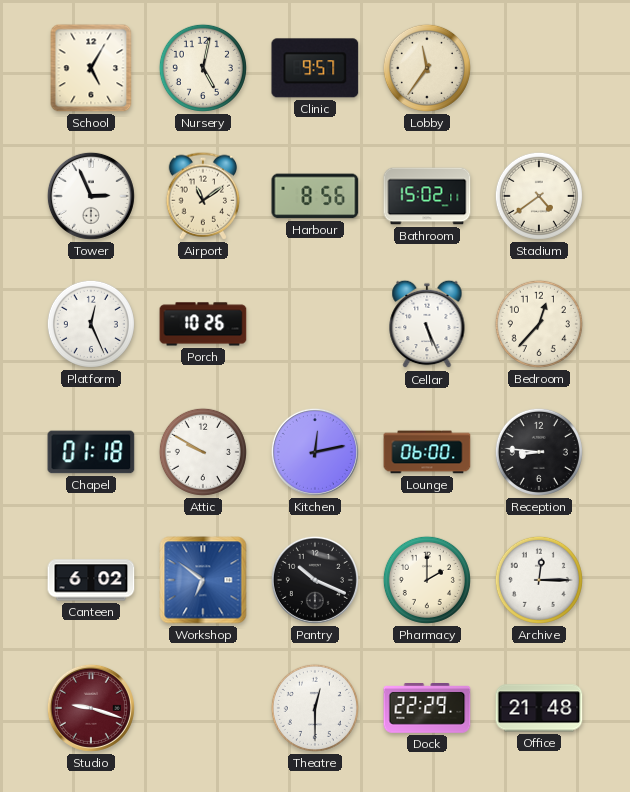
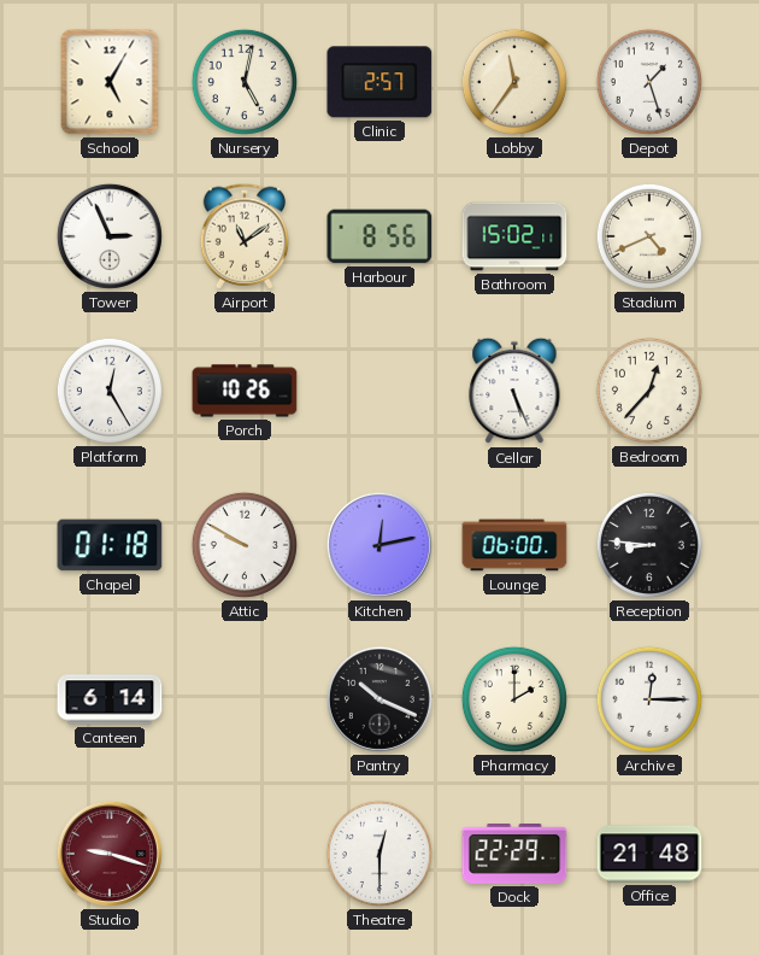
Clinic: 9:57 -> 2:57 (379, 82)
Depot: none -> 1:27 (649, 82)
Stadium: 4:39 -> 4:41 (649, 236)
Platform: 12:26 -> 12:25 (110, 391)
Canteen: 6:02 -> 6:14 (110, 699)
Workshop: 6:51 -> none (203, 580)
